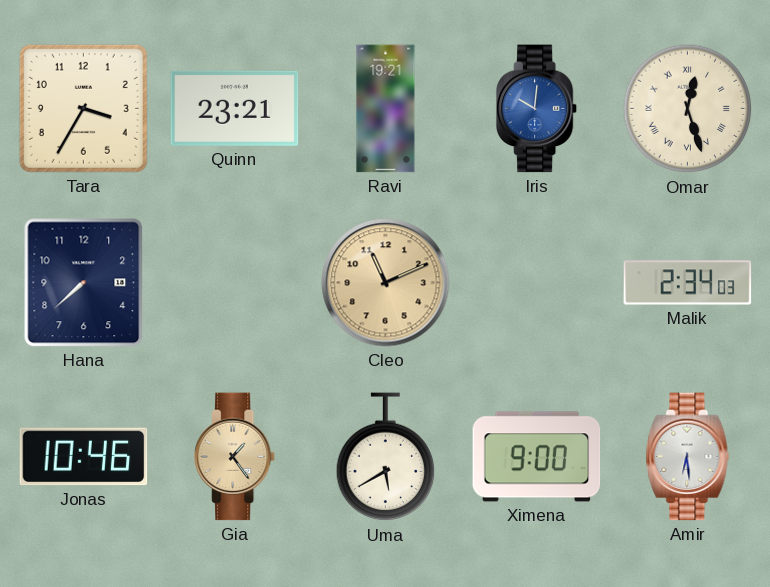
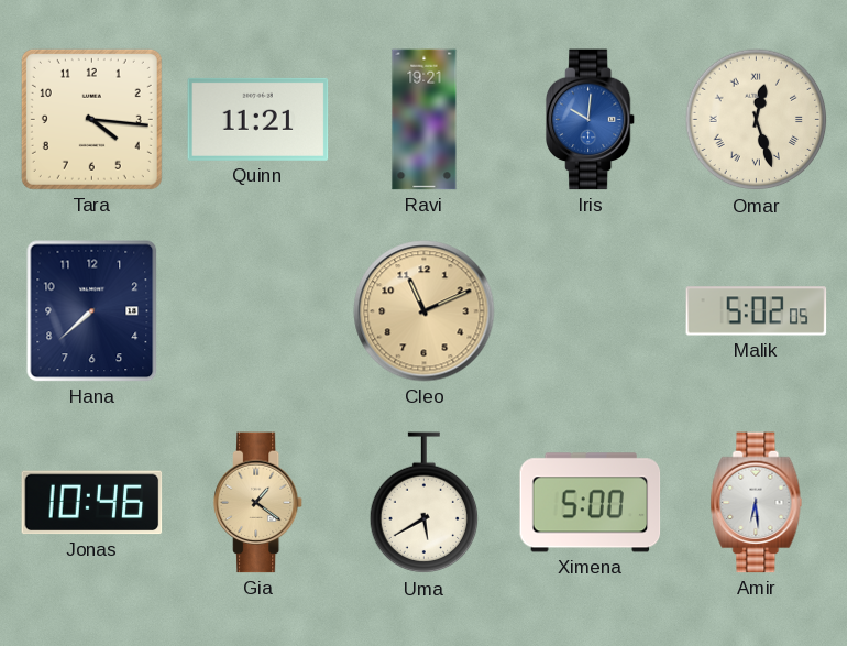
Tara: 3:35 -> 4:16 (91, 119)
Quinn: 23:21 -> 11:21 (258, 119)
Malik: 2:34 -> 5:02 (757, 311)
Gia: 1:24 -> 1:21 (258, 503)
Ximena: 9:00 -> 5:00 (591, 503)
